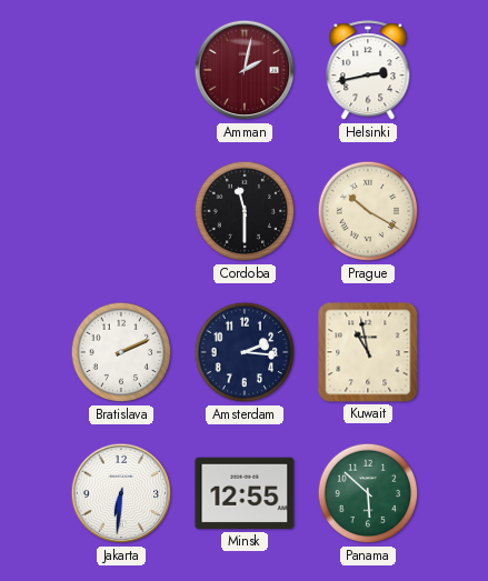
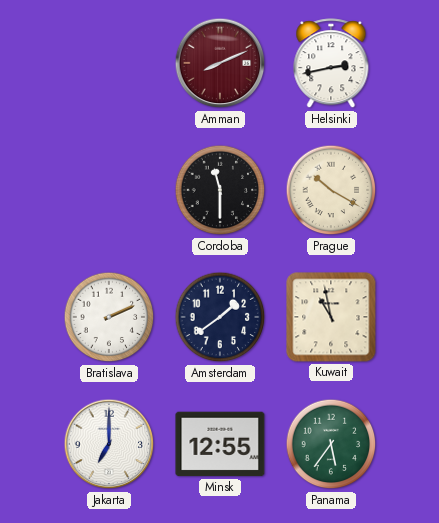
Amman: 2:02 -> 8:11 (220, 63)
Amsterdam: 2:16 -> 1:39 (220, 317)
Jakarta: 6:31 -> 7:00 (109, 444)
Panama: 5:52 -> 5:36 (331, 444)
